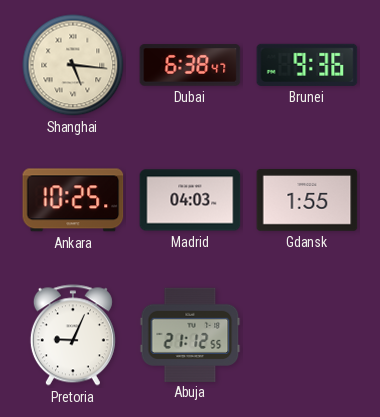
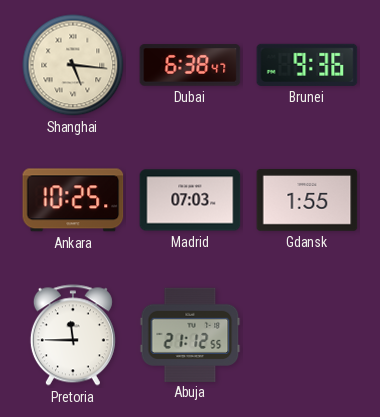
Madrid: 04:03 -> 07:03 (190, 200)
Pretoria: 9:04 -> 11:45 (73, 335)
